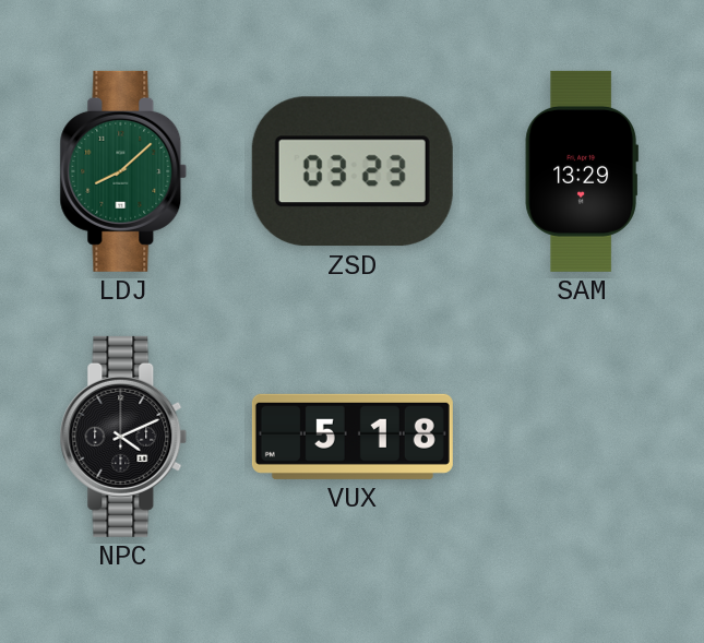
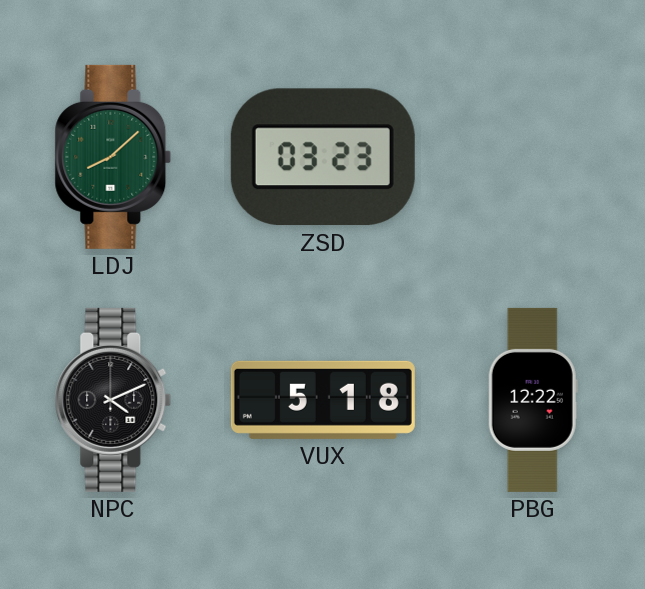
SAM: 13:29 -> none (582, 171)
PBG: none -> 12:22 (533, 400)
